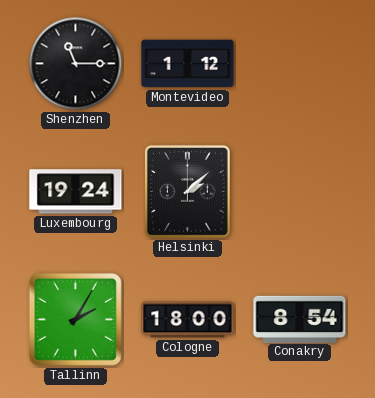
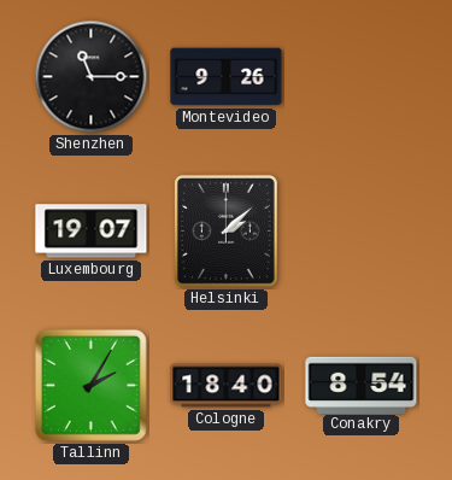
Montevideo: 1:12 -> 9:26 (227, 77)
Luxembourg: 19:24 -> 19:07 (92, 232)
Cologne: 18:00 -> 18:40 (227, 386)
